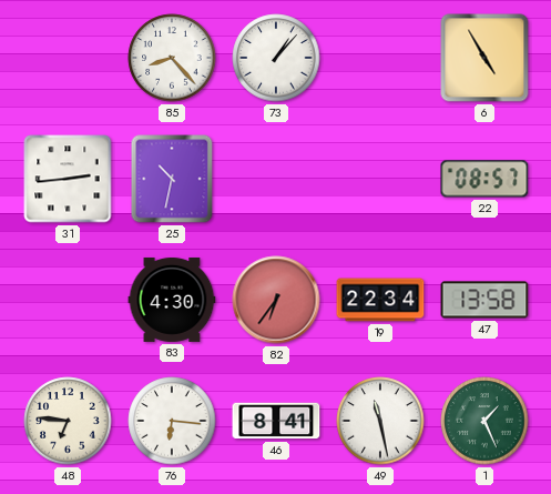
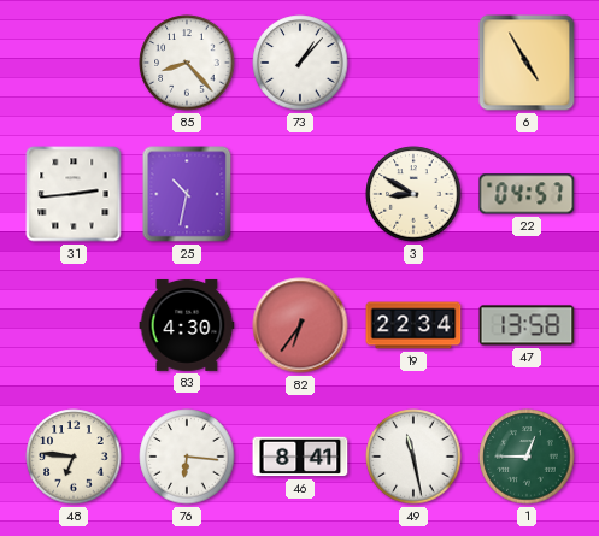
3: none -> 8:50 (413, 194)
22: 08:57 -> 04:57 (527, 194)
1: 1:26 -> 12:45 (527, 457)
